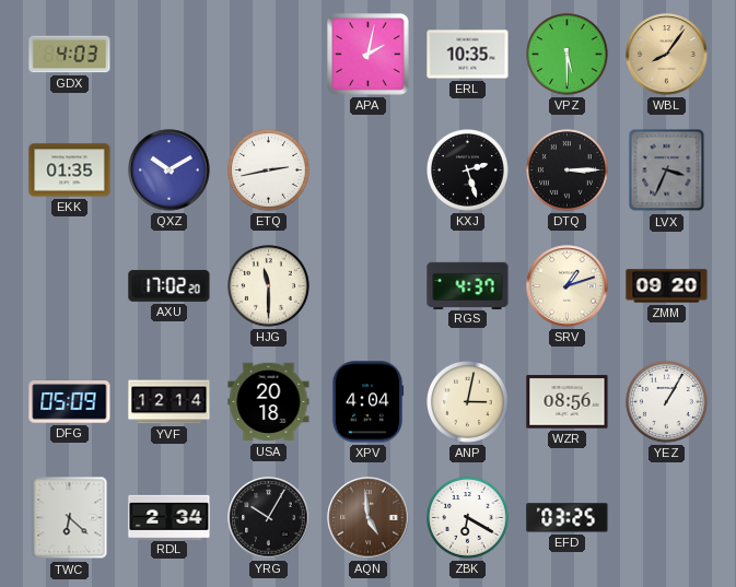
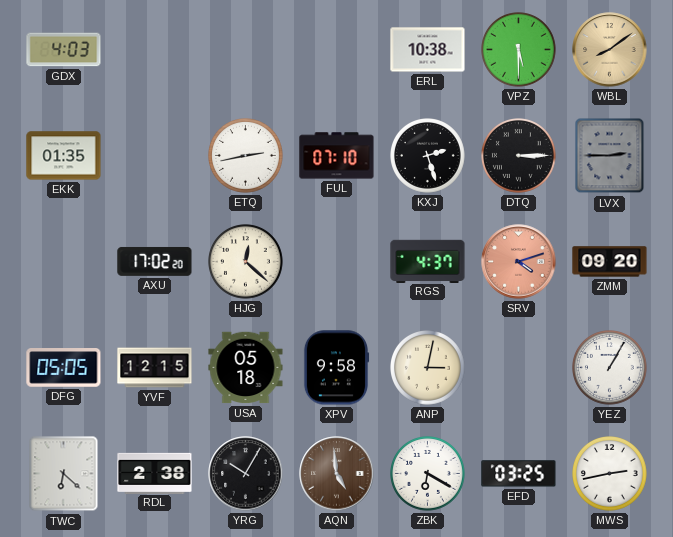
APA: 2:02 -> none (369, 55)
ERL: 10:35 -> 10:38 (428, 50)
WBL: 8:06 -> 8:09 (610, 50)
QXZ: 10:10 -> none (170, 171)
FUL: none -> 07:10 (337, 156)
LVX: 3:34 -> 2:45 (610, 156)
HJG: 11:30 -> 12:22 (246, 262)
SRV: 1:12 -> 4:12 (519, 262)
SRV dial: cream -> salmon (519, 262)
DFG: 05:09 -> 05:05 (64, 368)
YVF: 12:14 -> 12:15 (155, 368)
USA: 20:18 -> 05:18 (246, 368)
XPV: 4:04 -> 9:58 (336, 368)
WZR: 08:56 -> none (568, 402)
RDL: 2:34 -> 2:38 (155, 473)
MWS: none -> 2:43 (610, 474)
